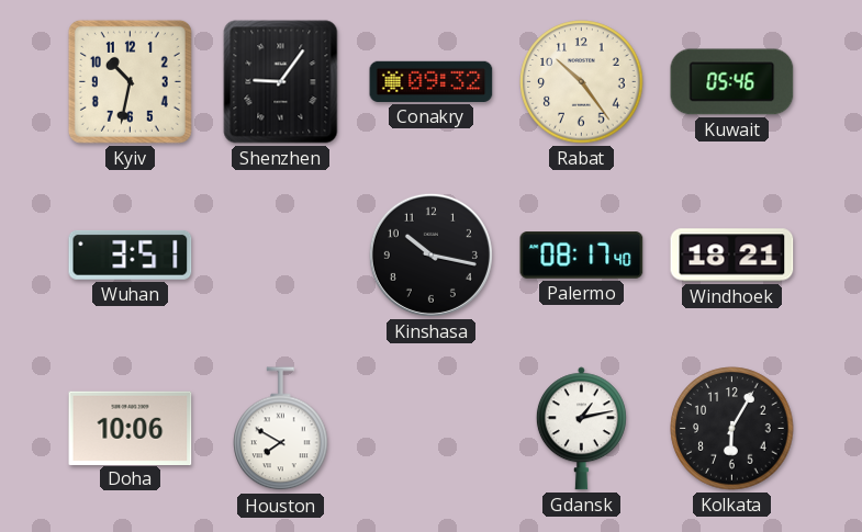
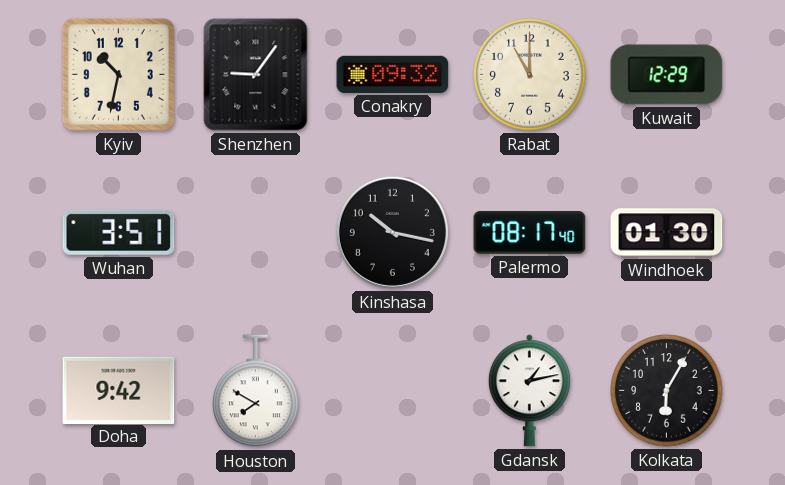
Rabat: 10:24 -> 11:00 (530, 75)
Kuwait: 05:46 -> 12:29 (667, 75)
Windhoek: 18:21 -> 01:30 (667, 233)
Doha: 10:06 -> 9:42 (119, 390)
